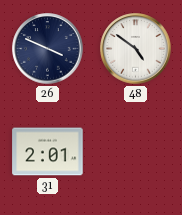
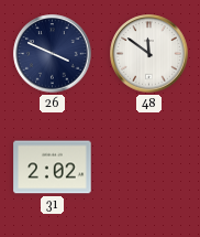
48: 4:51 -> 11:51 (149, 54)
31: 2:01 -> 2:02 (53, 168)
